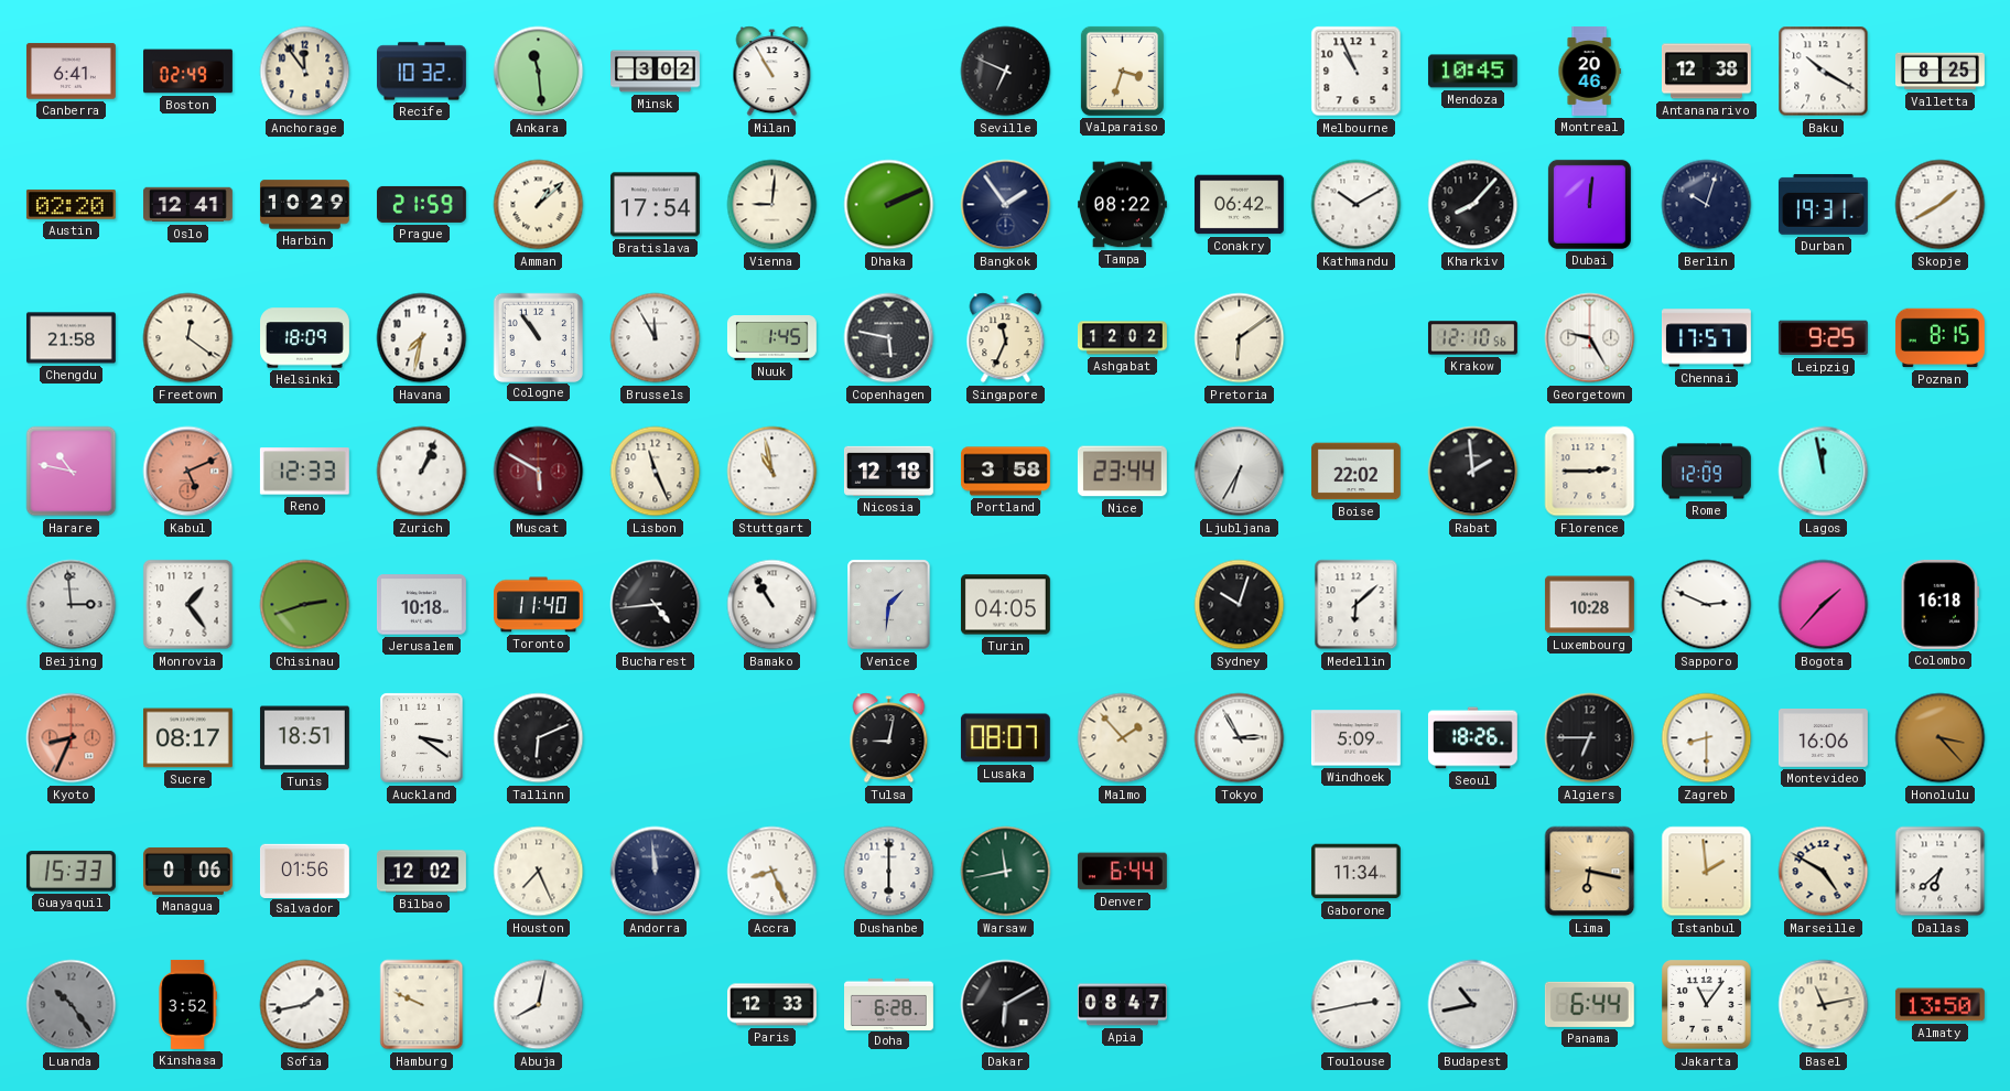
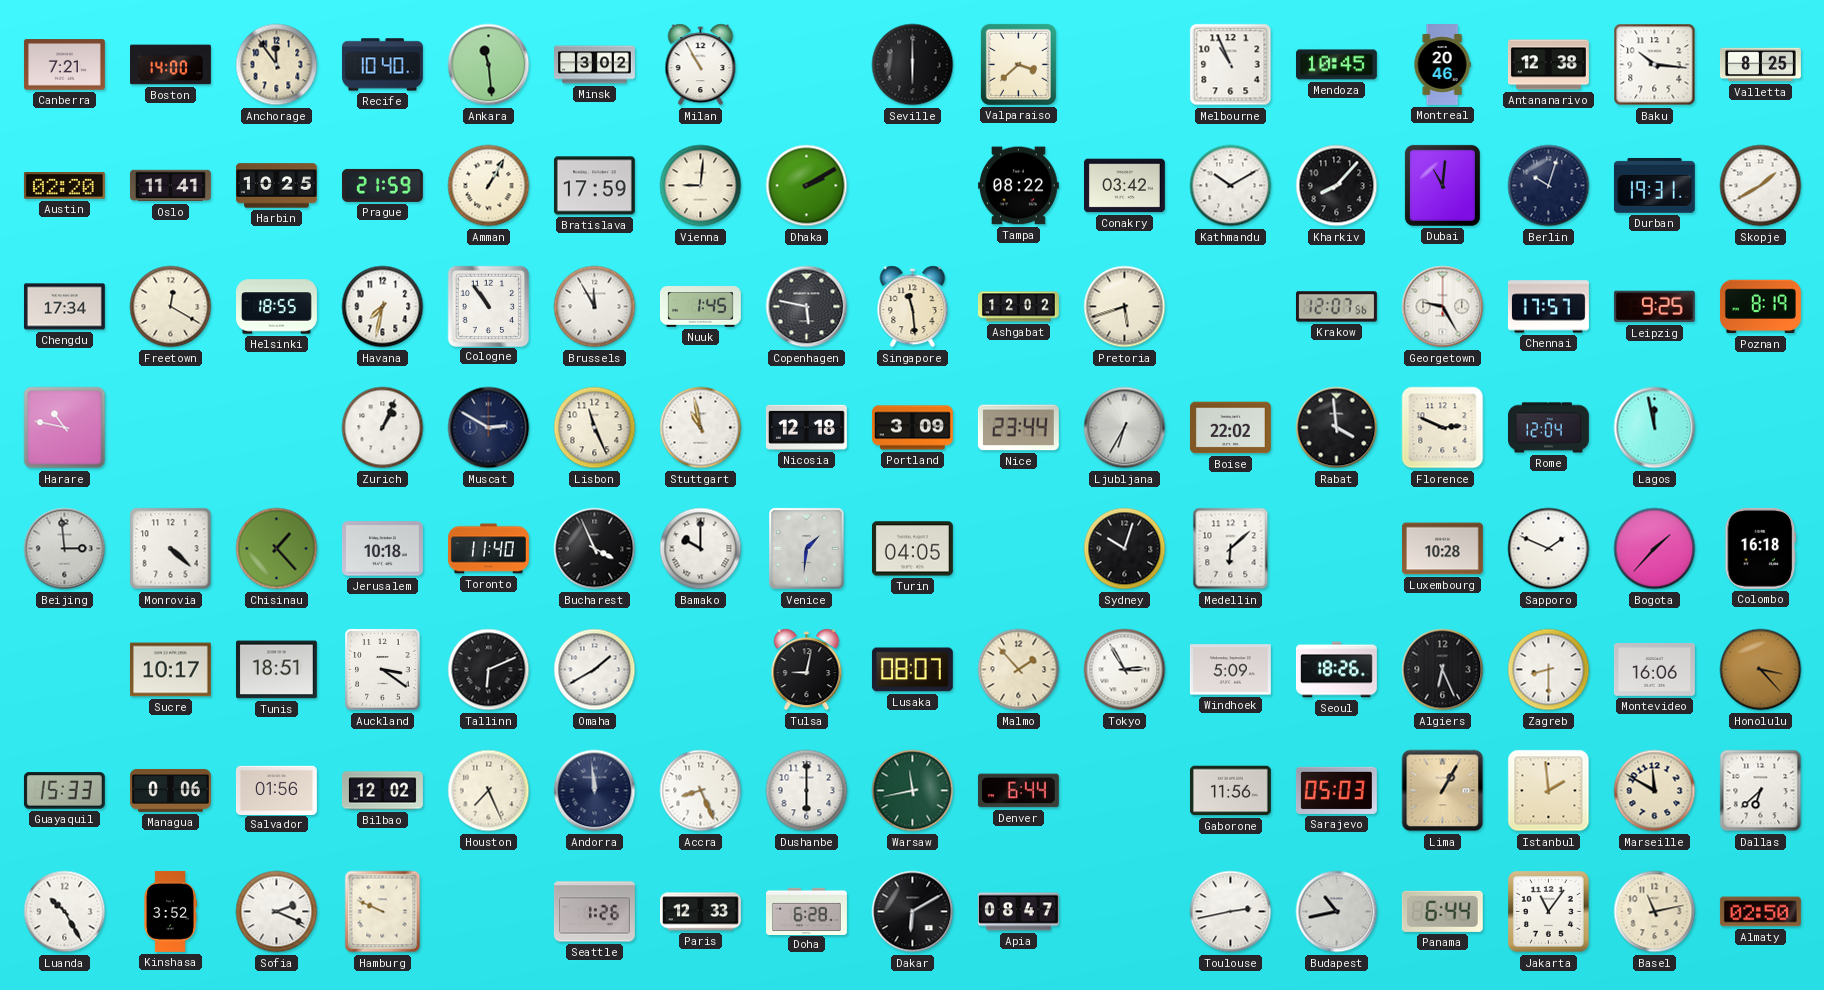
Canberra: 6:41 -> 7:21 (64, 65)
Boston: 02:49 -> 14:00 (171, 65)
Recife: 10:32 -> 10:40 (382, 65)
Seville: 6:49 -> 6:00 (913, 65)
Valparaiso: 3:33 -> 3:38 (1018, 64)
Baku: 10:20 -> 10:16 (1655, 65)
Oslo: 12:41 -> 11:41 (170, 186)
Harbin: 10:29 -> 10:25 (276, 186)
Amman: 1:08 -> 1:05 (489, 186)
Bratislava: 17:54 -> 17:59 (594, 186)
Dhaka: 2:11 -> 2:10 (807, 186)
Bangkok: 1:54 -> none (1006, 205)
Conakry: 06:42 -> 03:42 (1124, 186)
Dubai: 12:01 -> 11:01 (1442, 185)
Chengdu: 21:58 -> 17:34 (64, 307)
Freetown: 12:21 -> 12:20 (171, 307)
Helsinki: 18:09 -> 18:55 (277, 307)
Singapore: 11:34 -> 11:29 (913, 307)
Pretoria: 6:09 -> 5:42 (1125, 307)
Krakow: 12:10 -> 12:07 (1336, 307)
Poznan: 8:15 -> 8:19 (1760, 307)
Kabul: 5:11 -> none (188, 472)
Reno: 12:33 -> none (304, 472)
Muscat: 5:50 -> 2:50 (489, 428)
Muscat dial: burgundy -> navy (489, 428)
Portland: 3:58 -> 3:09 (912, 428)
Rabat: 1:59 -> 3:59 (1337, 428)
Florence: 2:45 -> 2:49 (1443, 428)
Rome: 12:09 -> 12:04 (1548, 428)
Monrovia: 1:24 -> 4:22 (171, 549)
Chisinau: 2:42 -> 1:23 (277, 549)
Bucharest: 4:44 -> 3:56 (595, 549)
Bamako: 10:55 -> 10:00 (701, 549)
Sapporo: 2:49 -> 1:49 (1549, 549)
Kyoto: 8:34 -> none (72, 738)
Sucre: 08:17 -> 10:17 (170, 670)
Omaha: none -> 1:40 (595, 670)
Algiers: 6:45 -> 6:26 (1443, 670)
Gaborone: 11:34 -> 11:56 (1230, 791)
Sarajevo: none -> 05:03 (1336, 790)
Lima: 6:17 -> 1:05 (1443, 791)
Marseille: 4:50 -> 11:50 (1655, 791)
Luanda: 10:24 -> 10:25 (65, 912)
Luanda dial: grey -> white (65, 912)
Sofia: 1:43 -> 2:19 (277, 912)
Abuja: 8:02 -> none (539, 1005)
Seattle: none -> 1:26 (594, 912)
Almaty: 13:50 -> 02:50 (1760, 912)
